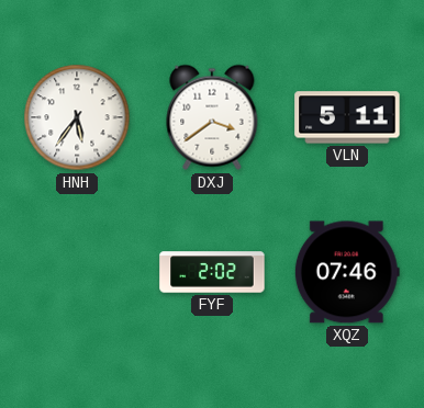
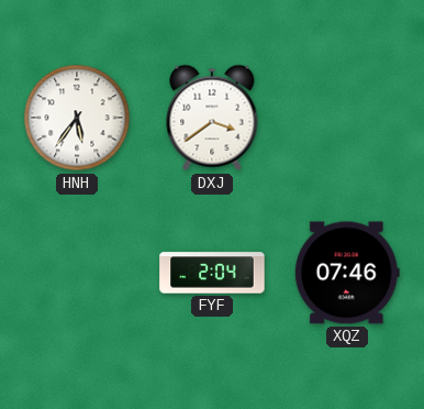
VLN: 5:11 -> none (347, 117)
FYF: 2:02 -> 2:04 (212, 273)
